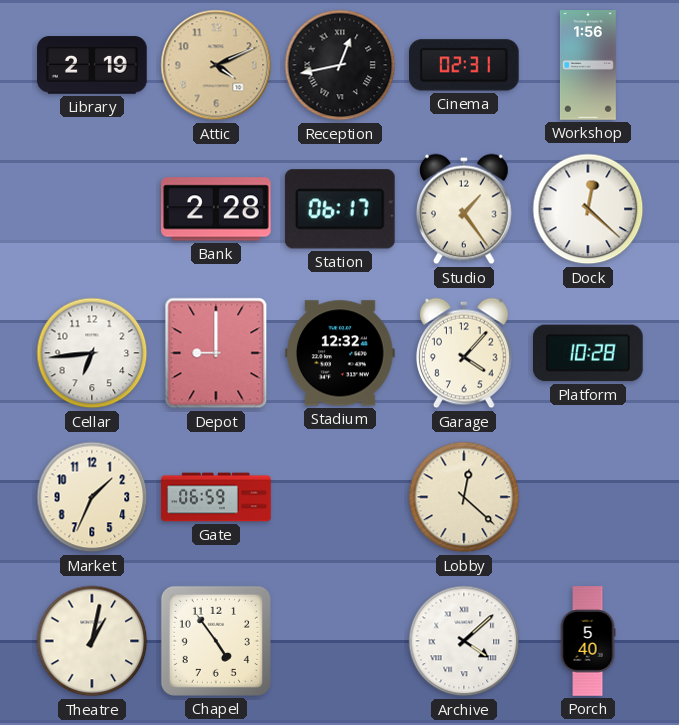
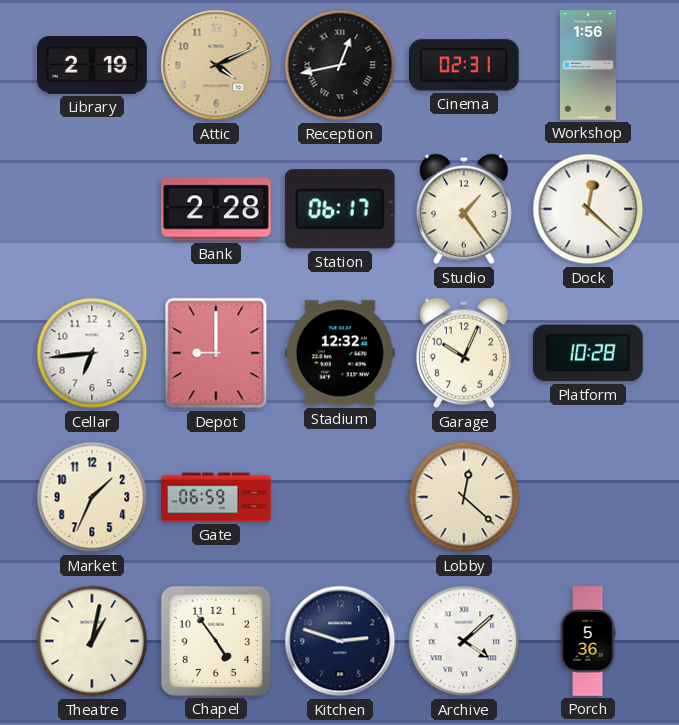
Garage: 4:07 -> 10:04 (464, 353)
Kitchen: none -> 2:48 (340, 641)
Porch: 5:40 -> 5:36 (588, 641)
